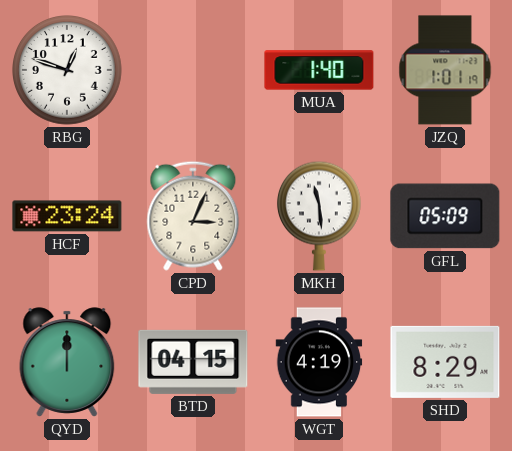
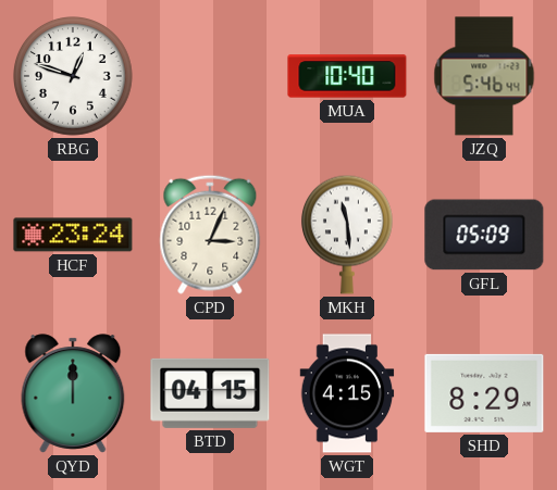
MUA: 1:40 -> 10:40 (347, 76)
JZQ: 1:01 -> 5:46 (484, 76)
WGT: 4:19 -> 4:15 (347, 393)
